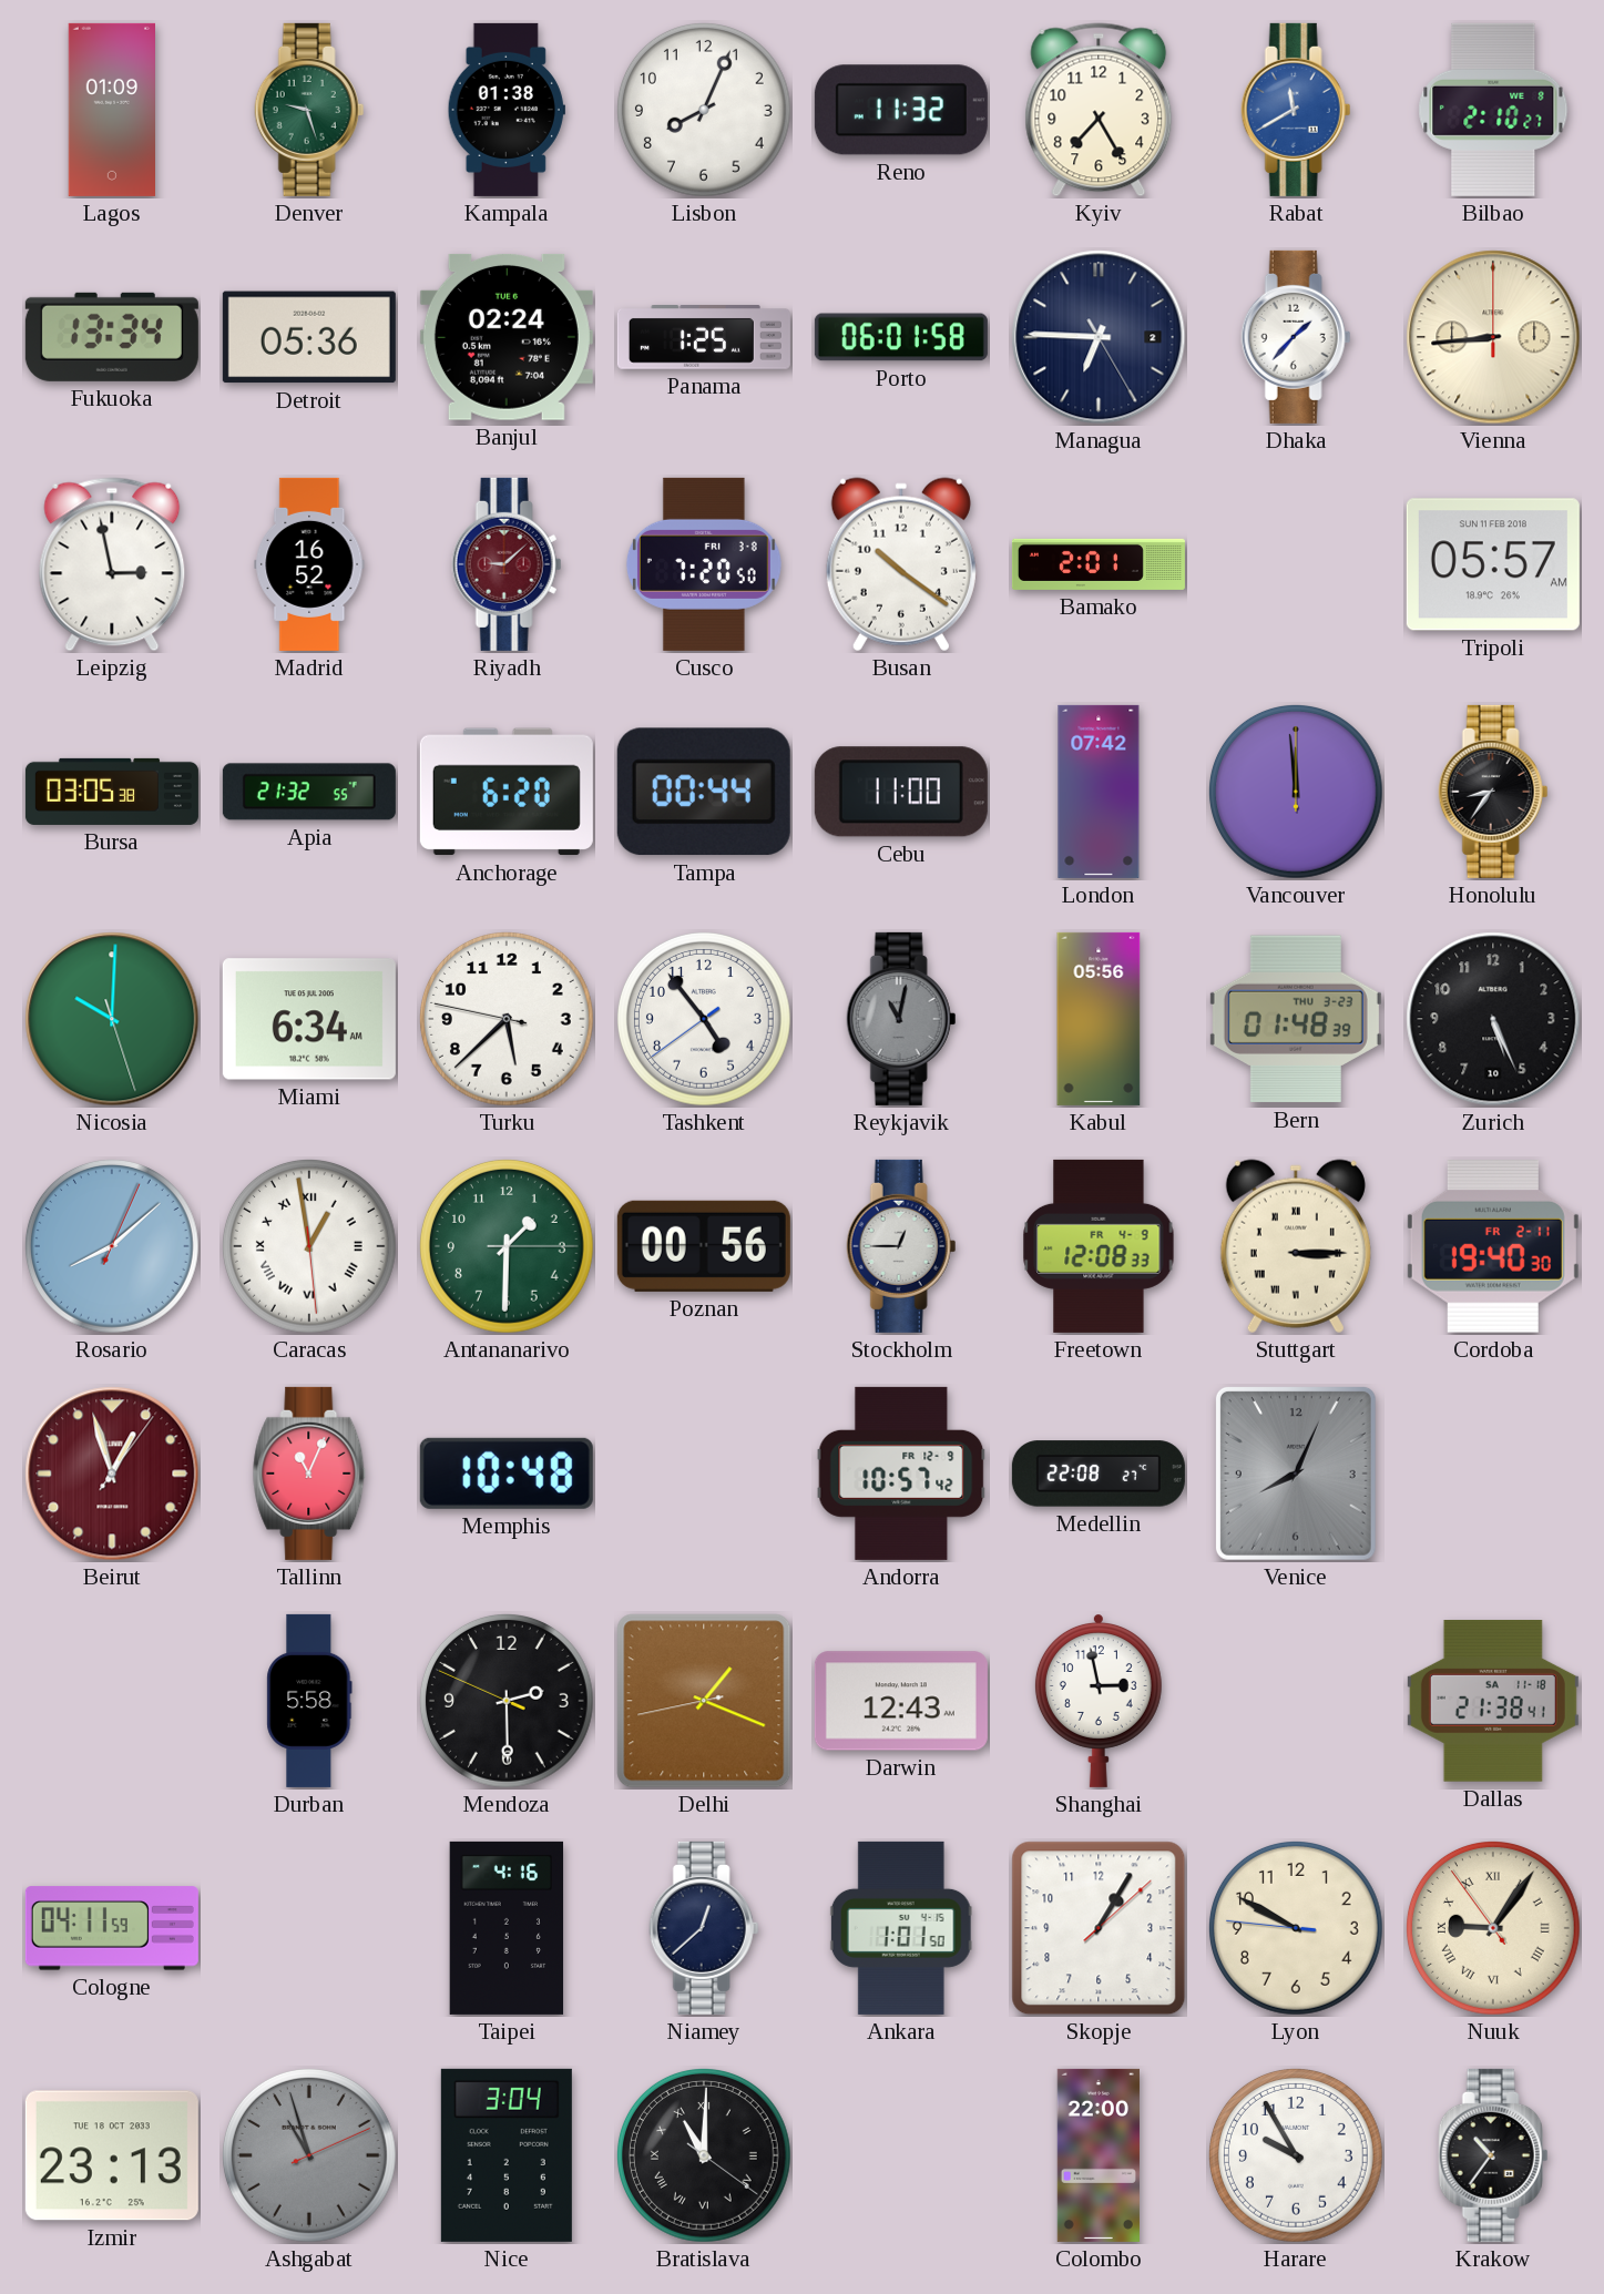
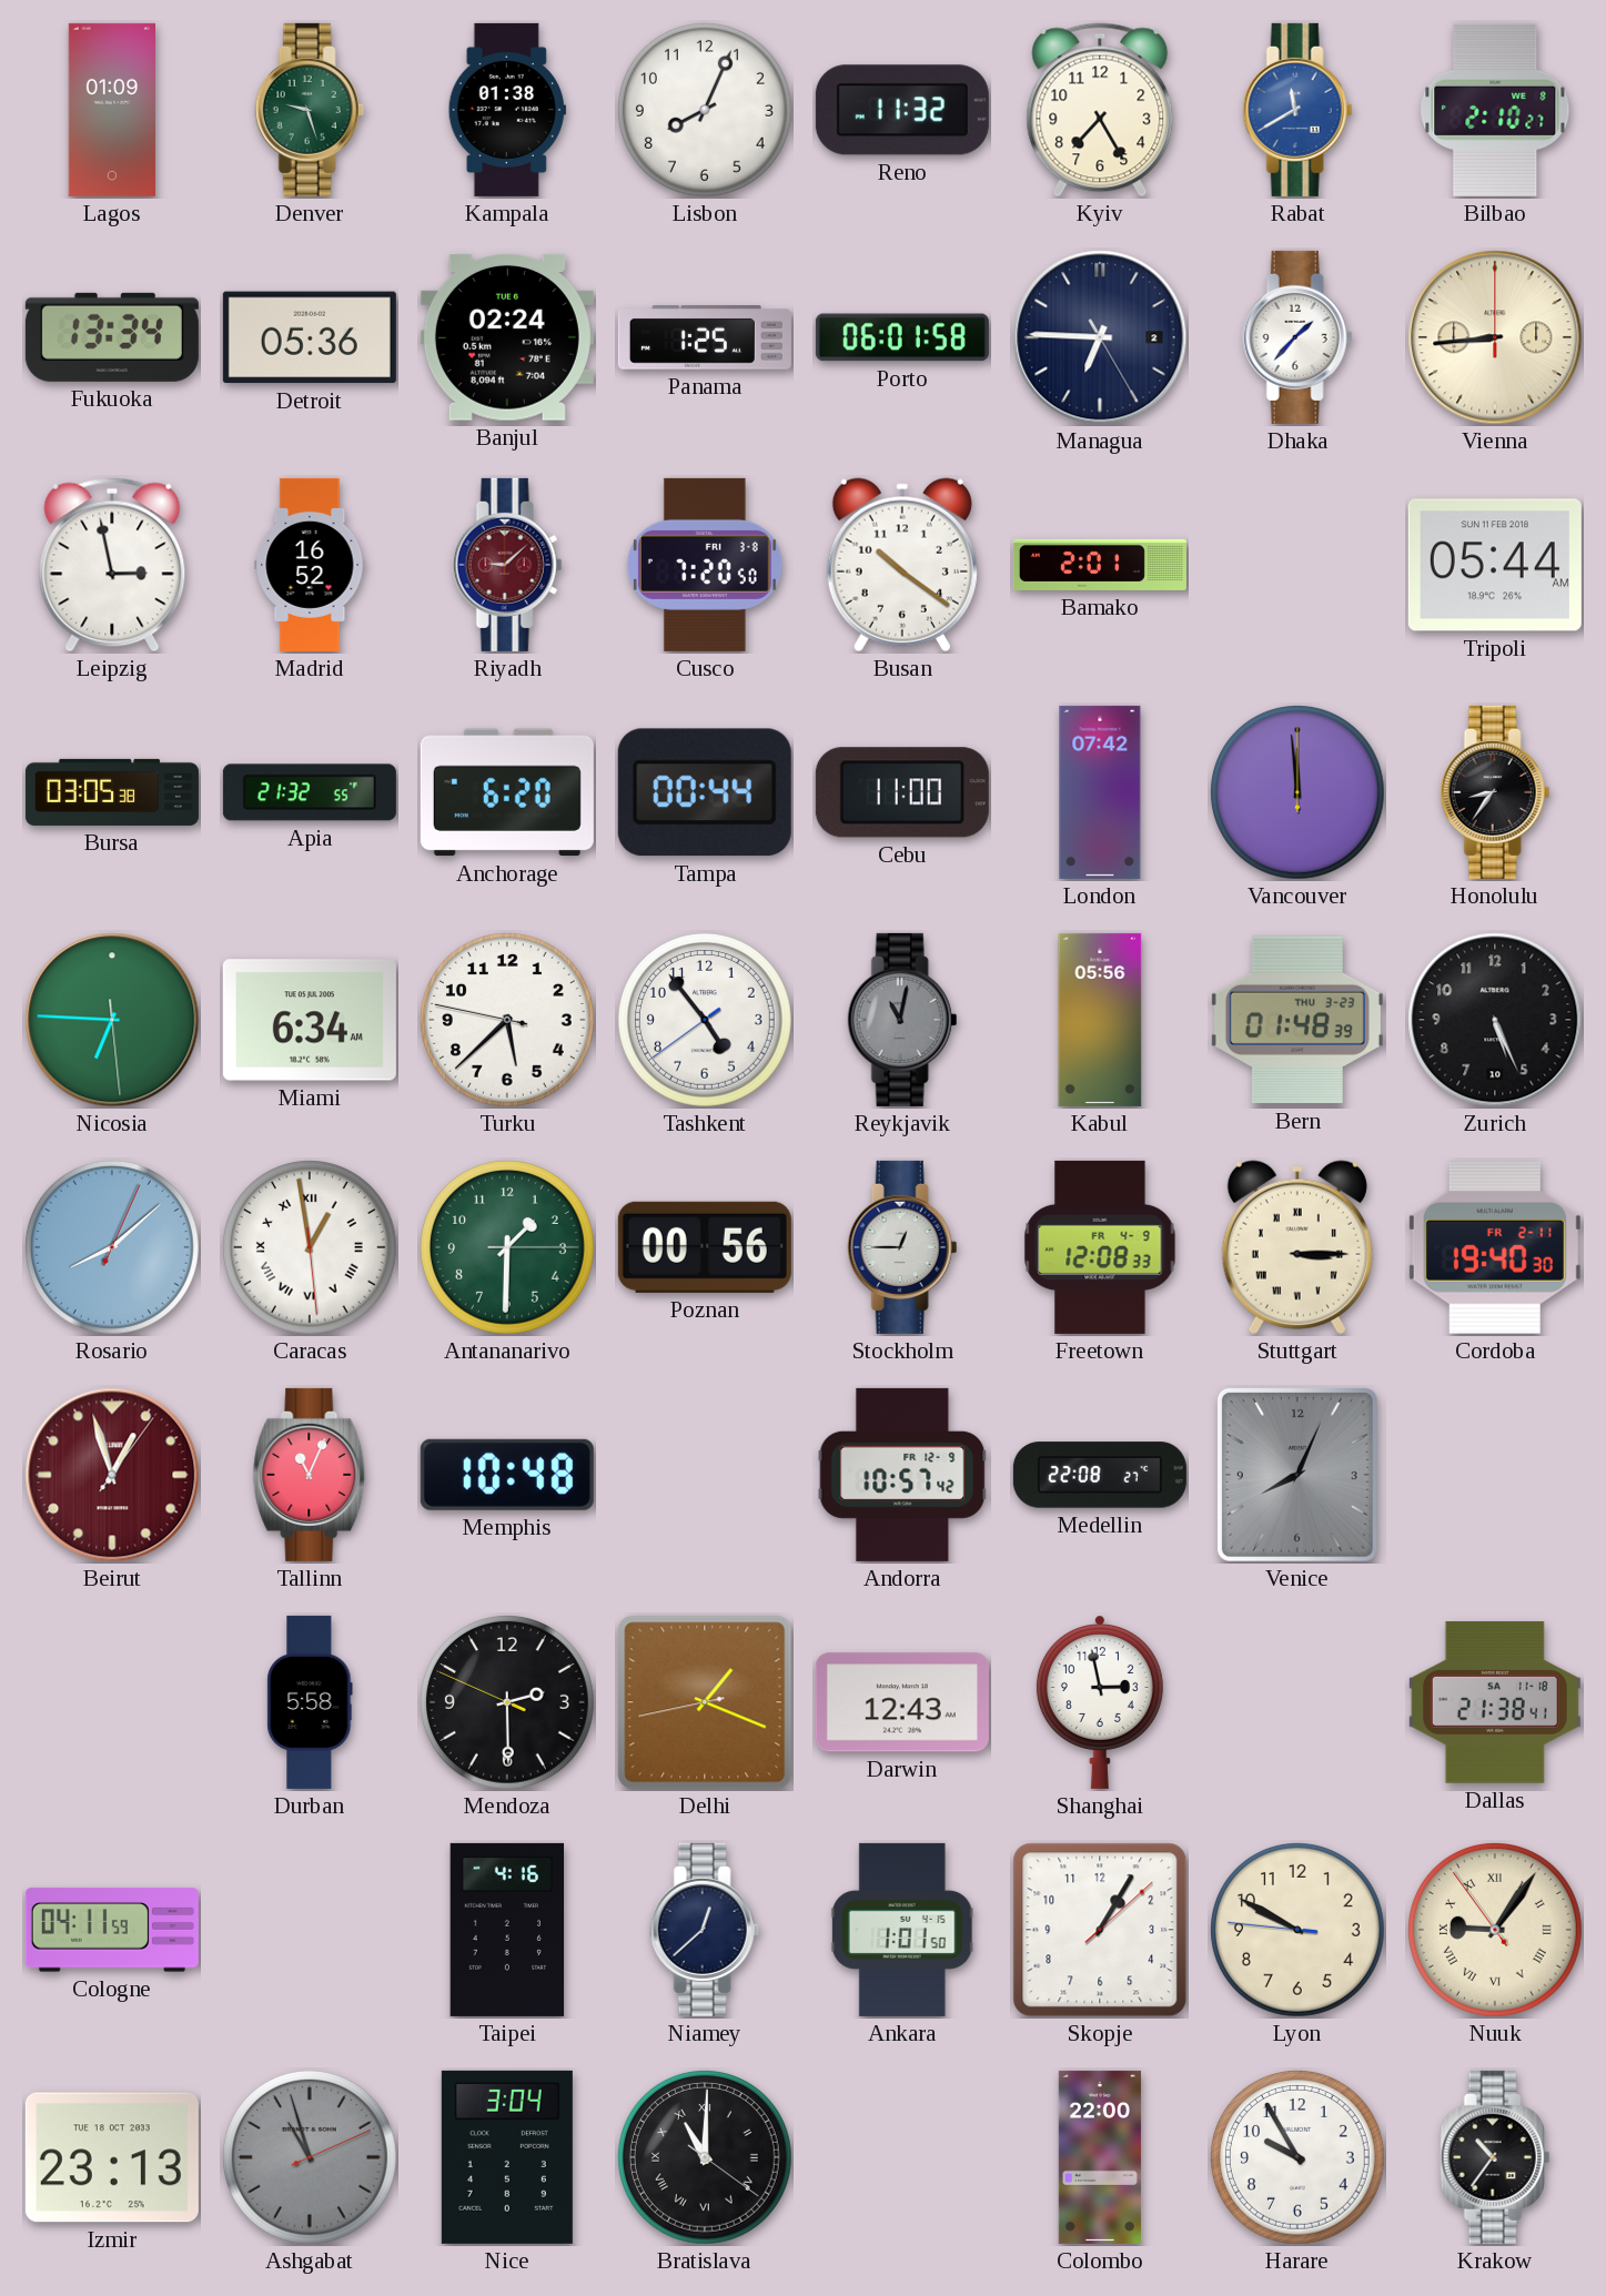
Tripoli: 05:57 -> 05:44 (1495, 565)
Nicosia: 10:00 -> 6:45 (112, 1020)
